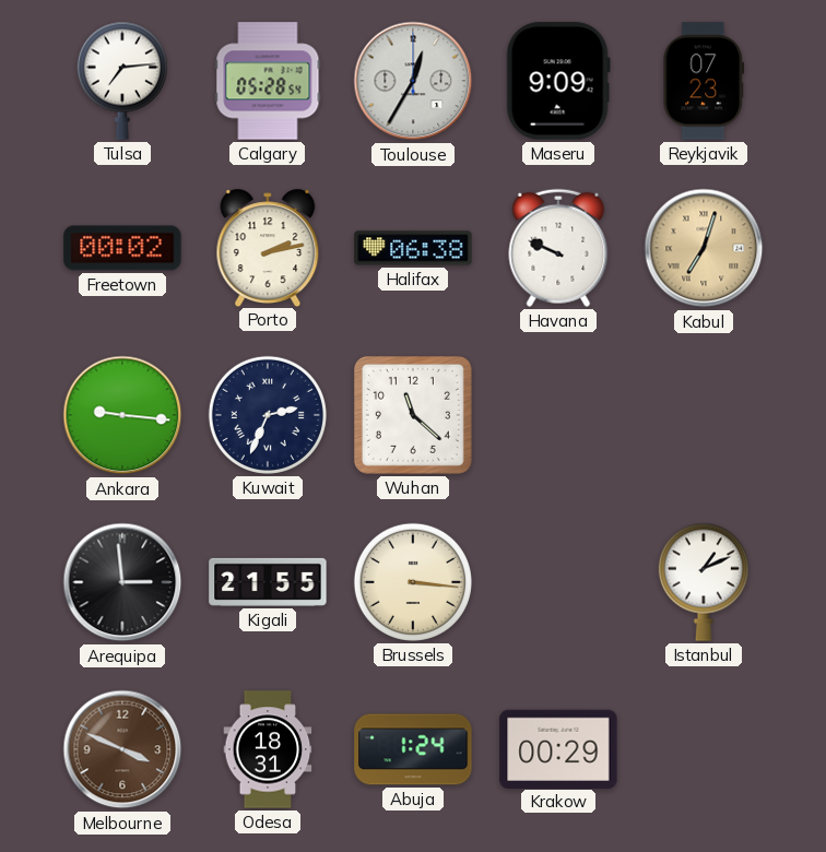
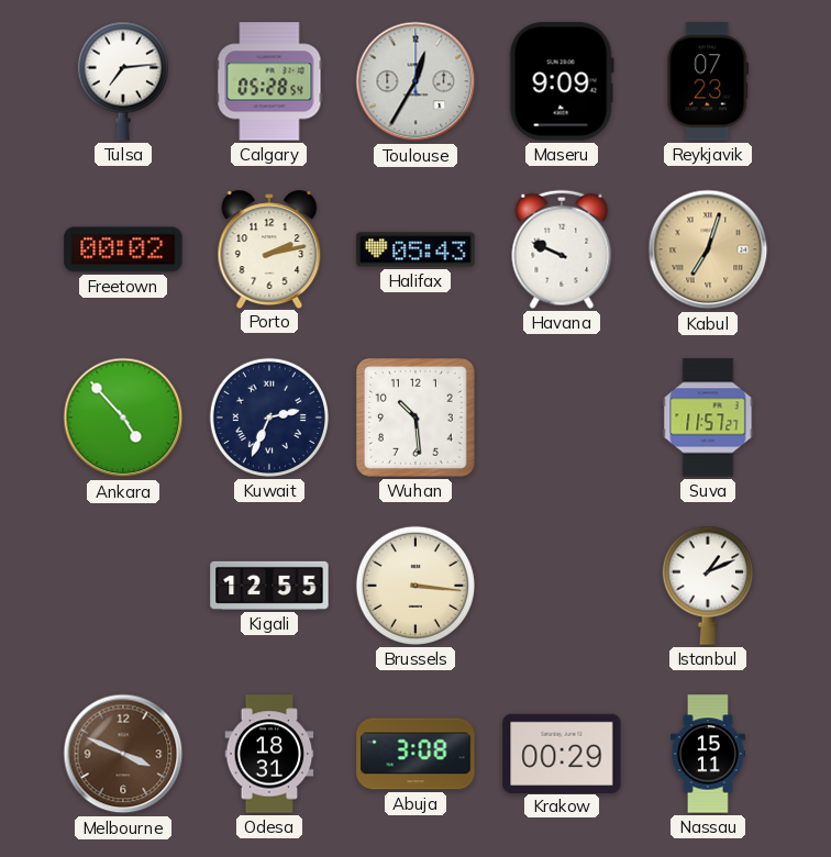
Halifax: 06:38 -> 05:43 (416, 249)
Ankara: 9:16 -> 4:53 (123, 418)
Wuhan: 11:22 -> 10:29 (416, 418)
Suva: none -> 11:57 (708, 418)
Arequipa: 2:59 -> none (122, 582)
Kigali: 21:55 -> 12:55 (269, 586)
Abuja: 1:24 -> 3:08 (416, 754)
Nassau: none -> 15:11 (708, 754)
